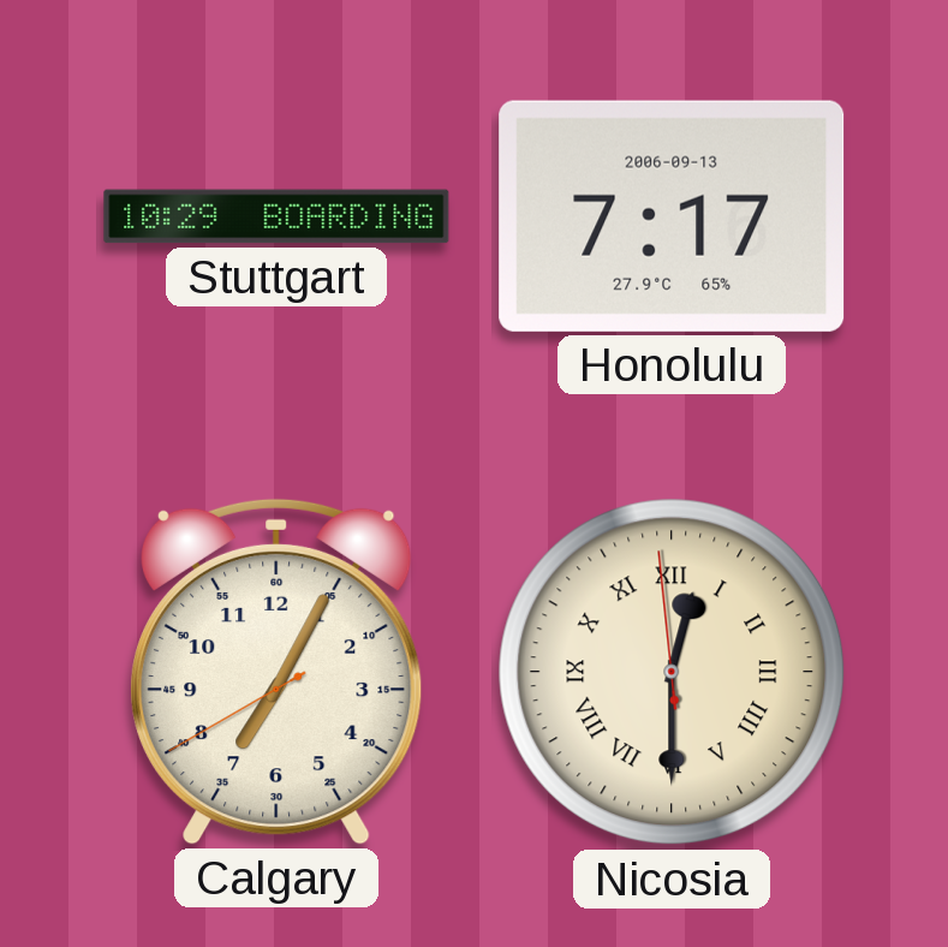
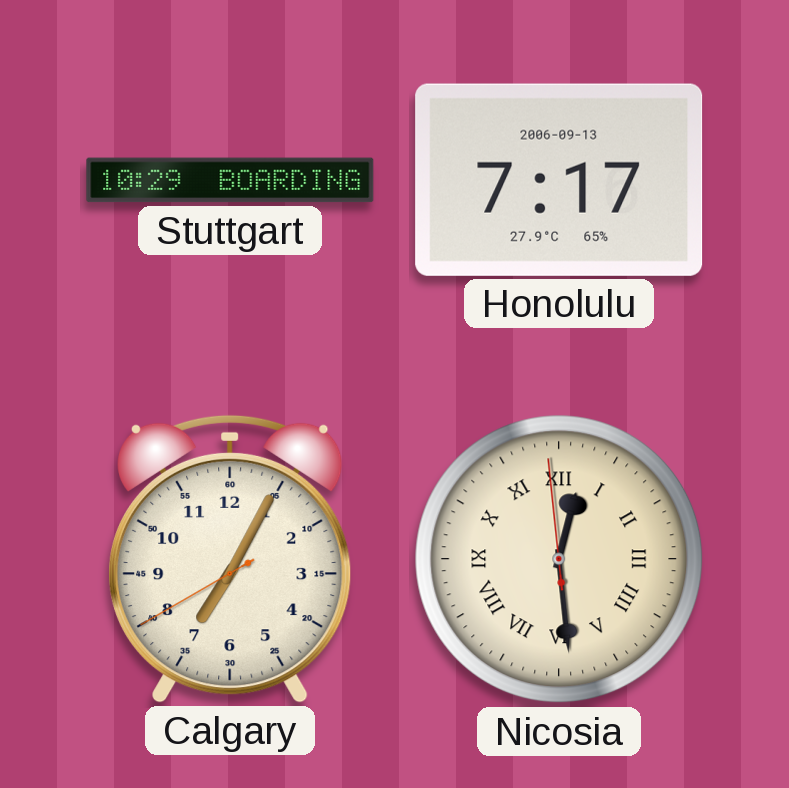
Nicosia: 12:29 -> 12:28 (559, 559)
